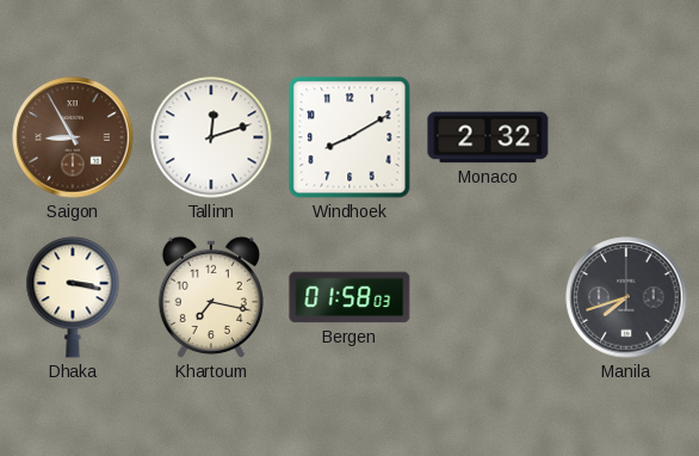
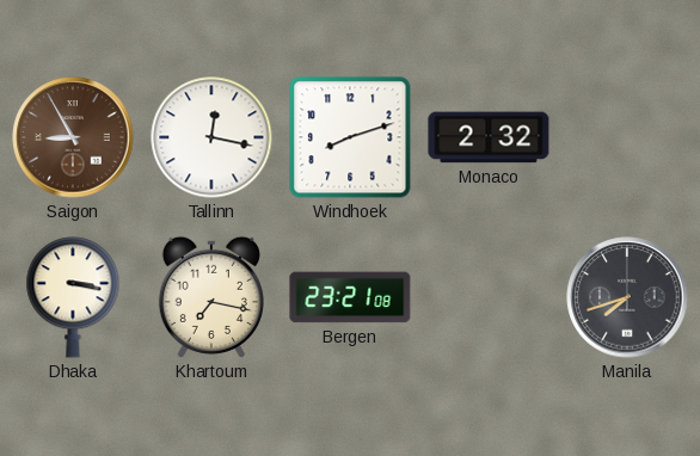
Tallinn: 12:12 -> 12:17 (211, 137)
Windhoek: 8:10 -> 8:12 (350, 137)
Bergen: 01:58 -> 23:21 (350, 297)
